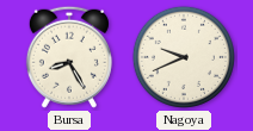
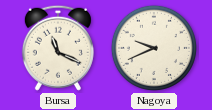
Bursa: 8:25 -> 11:19 (58, 48)
